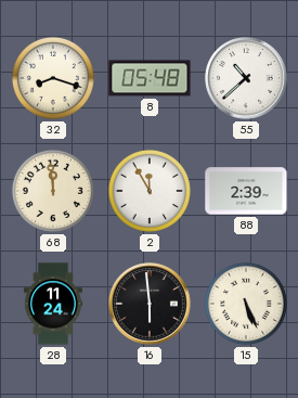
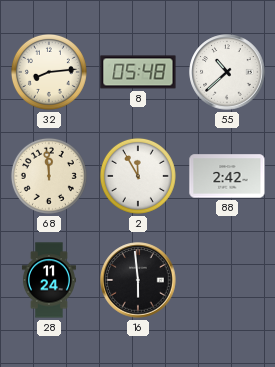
32: 8:18 -> 8:14 (49, 72)
88: 2:39 -> 2:42 (227, 176)
15: 5:26 -> none (246, 304)
